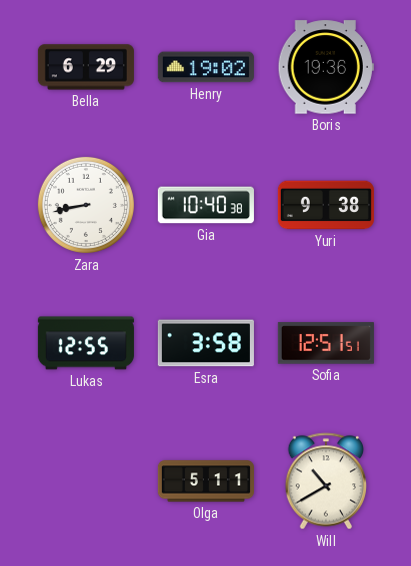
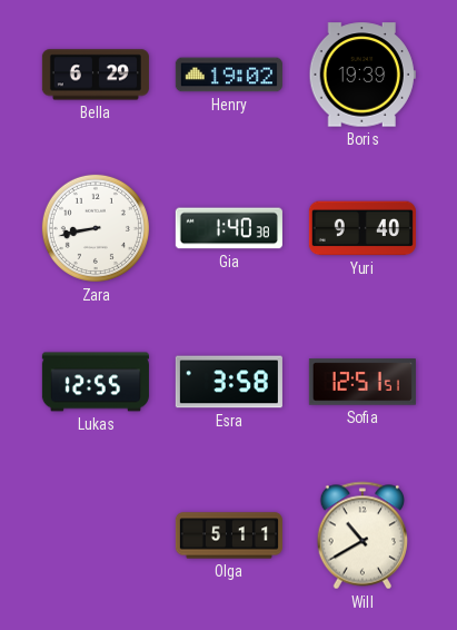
Boris: 19:36 -> 19:39 (362, 75)
Gia: 10:40 -> 1:40 (229, 228)
Yuri: 9:38 -> 9:40 (362, 228)
